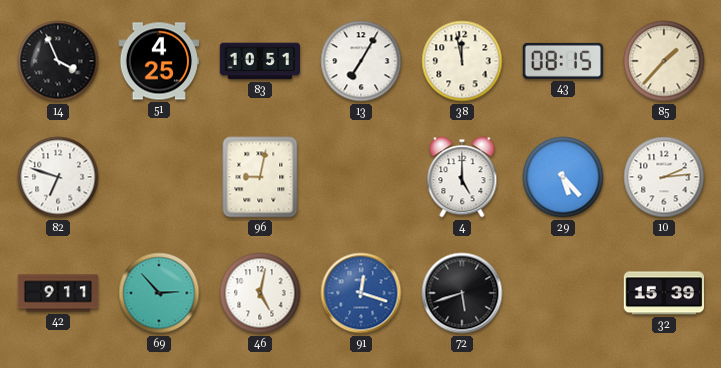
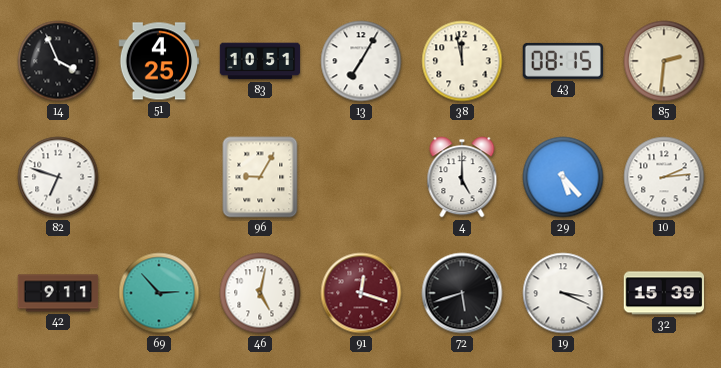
85: 1:37 -> 2:31 (664, 61)
96: 9:02 -> 9:05 (260, 177)
91 dial: blue -> burgundy (361, 293)
19: none -> 3:19 (563, 293)
